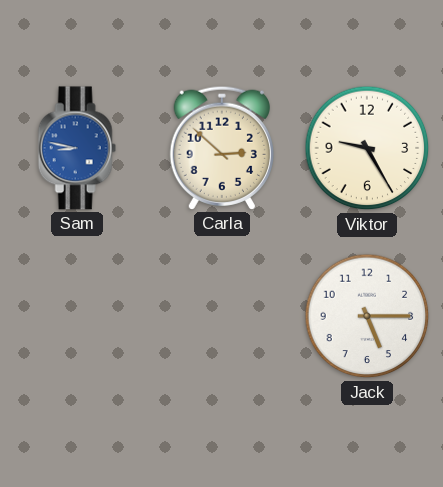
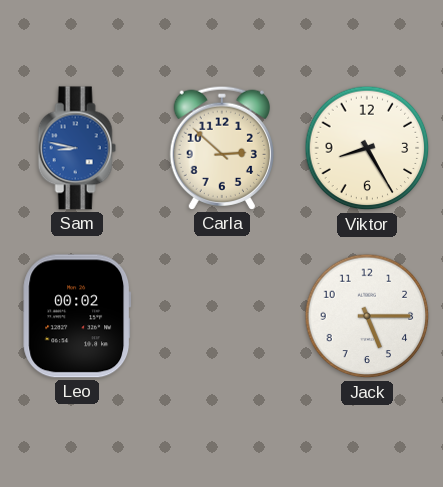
Viktor: 9:25 -> 8:25 (367, 148)
Leo: none -> 00:02 (77, 316)
